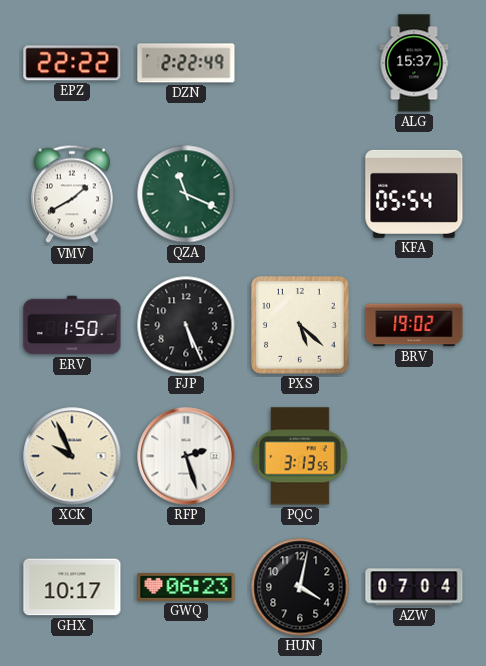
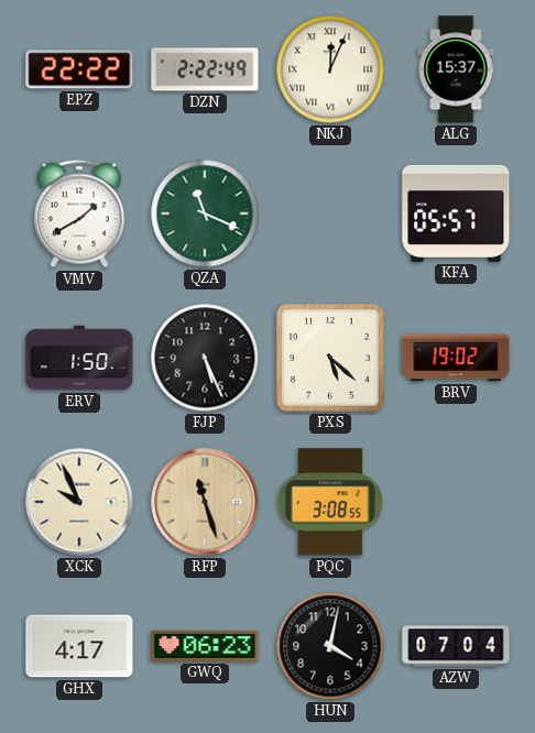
NKJ: none -> 12:04 (330, 69)
KFA: 05:54 -> 05:57 (456, 214)
RFP: 2:27 -> 11:27 (205, 502)
RFP dial: white -> champagne (205, 502)
PQC: 3:13 -> 3:08 (330, 502)
GHX: 10:17 -> 4:17 (79, 646)
